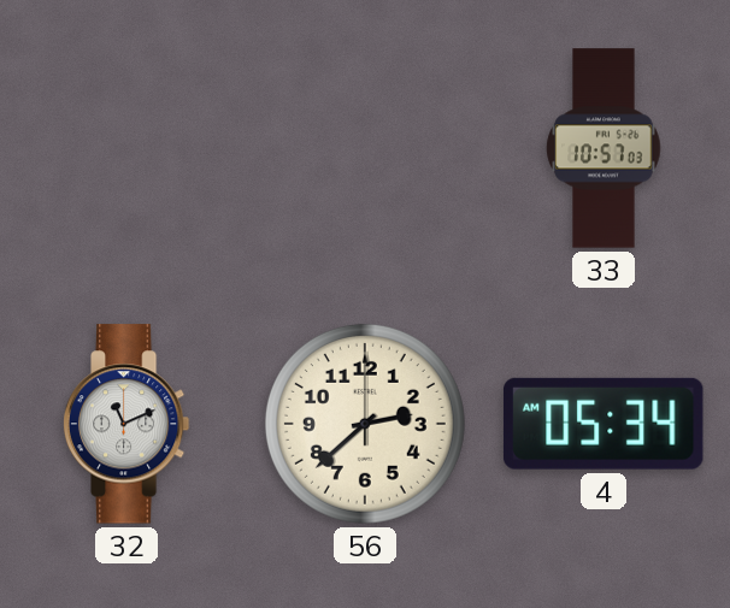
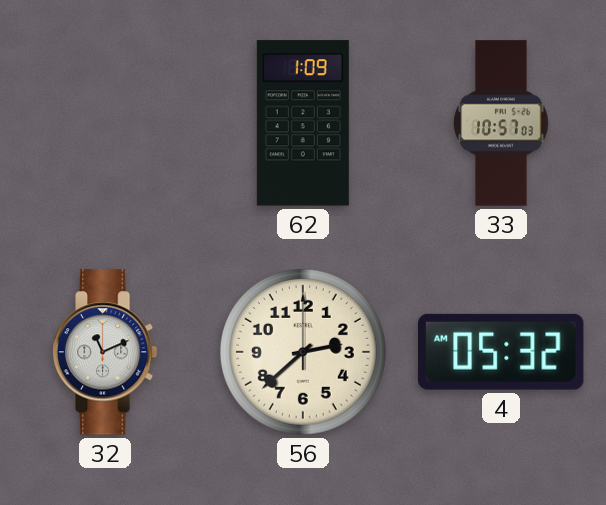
62: none -> 1:09 (303, 123)
4: 05:34 -> 05:32 (501, 352)
